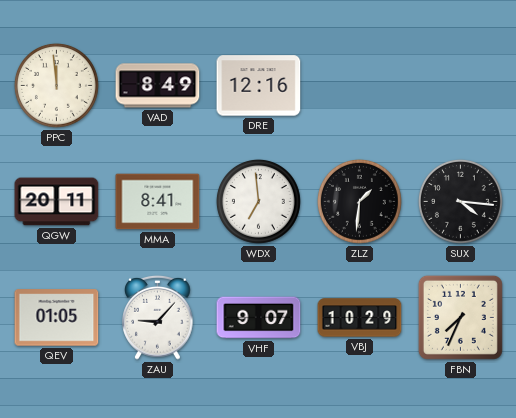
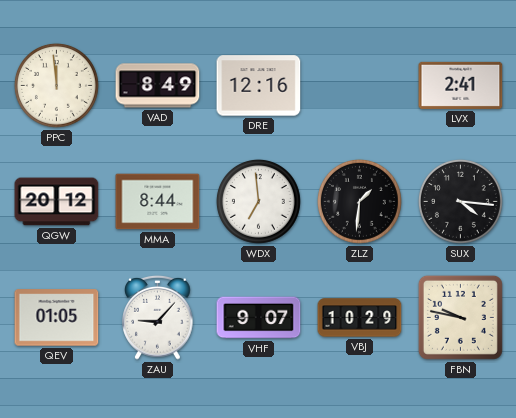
LVX: none -> 2:41 (461, 85)
QGW: 20:11 -> 20:12 (57, 202)
MMA: 8:41 -> 8:44 (158, 202)
FBN: 7:34 -> 9:47 (460, 317)
